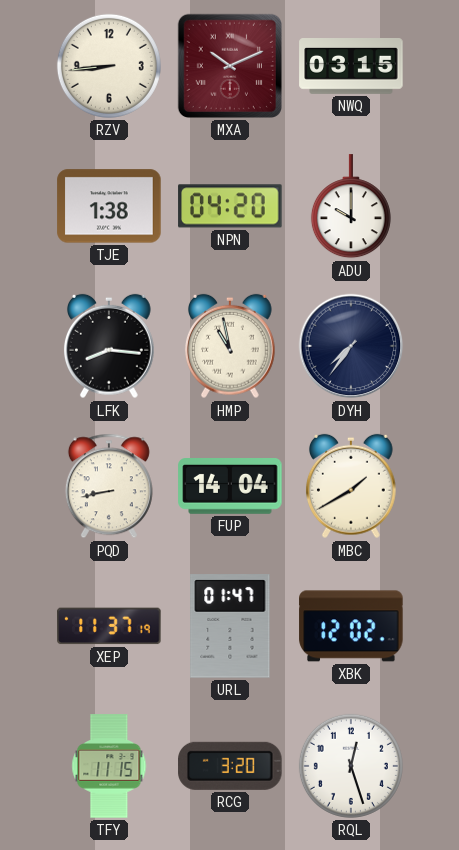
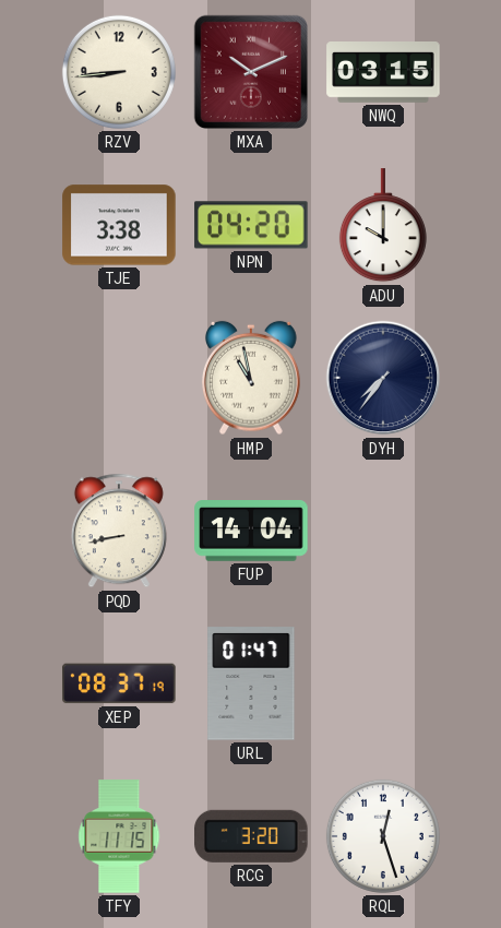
TJE: 1:38 -> 3:38 (119, 225)
LFK: 8:16 -> none (109, 346)
MBC: 1:40 -> none (351, 486)
XEP: 11:37 -> 08:37 (119, 683)
XBK: 12:02 -> none (351, 626)
